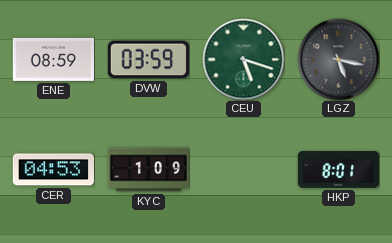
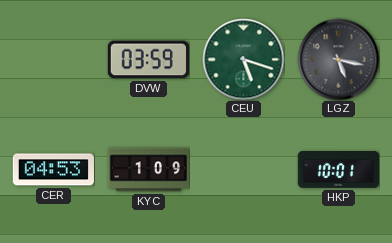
ENE: 08:59 -> none (53, 59)
HKP: 8:01 -> 10:01 (338, 170)
